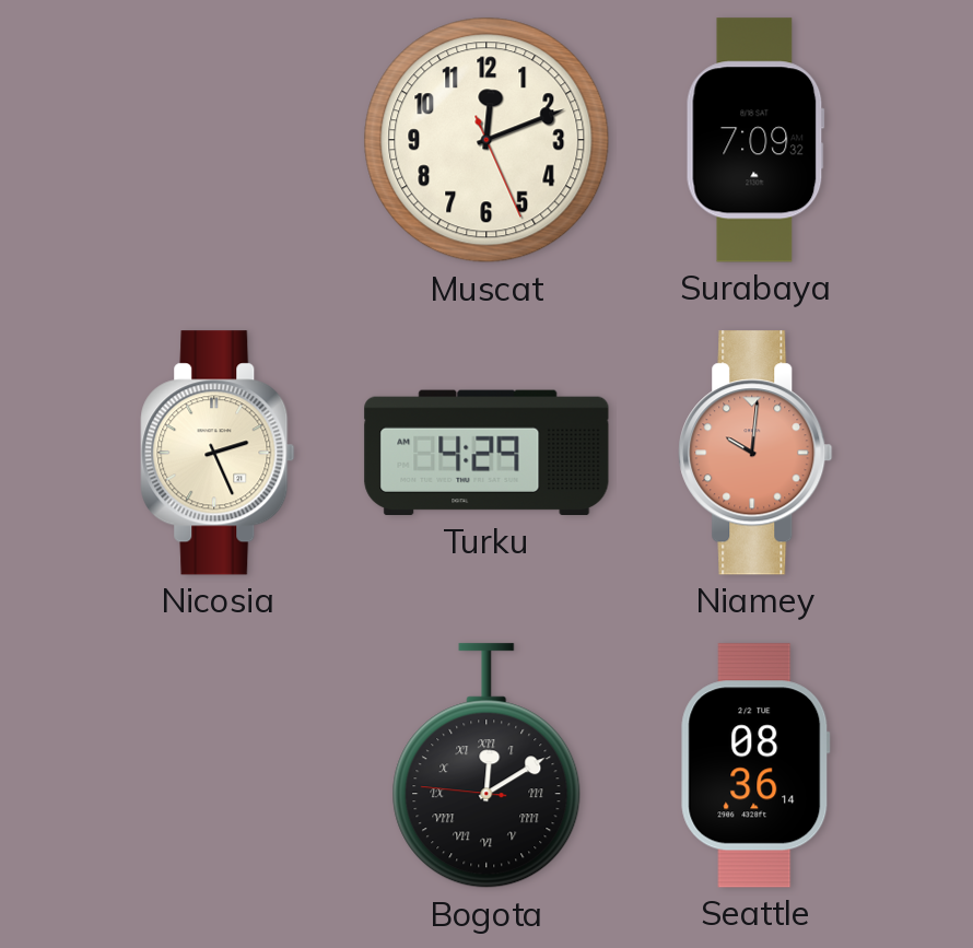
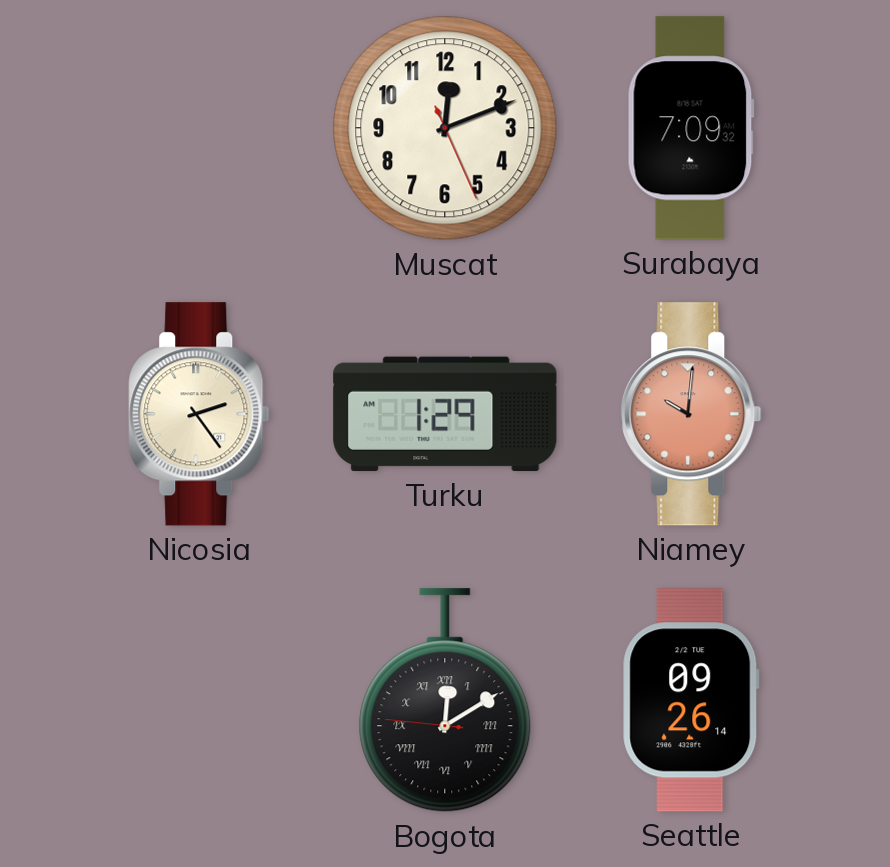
Nicosia: 2:26 -> 2:24 (199, 414)
Turku: 4:29 -> 1:29 (445, 414)
Seattle: 08:36 -> 09:26 (691, 700)
